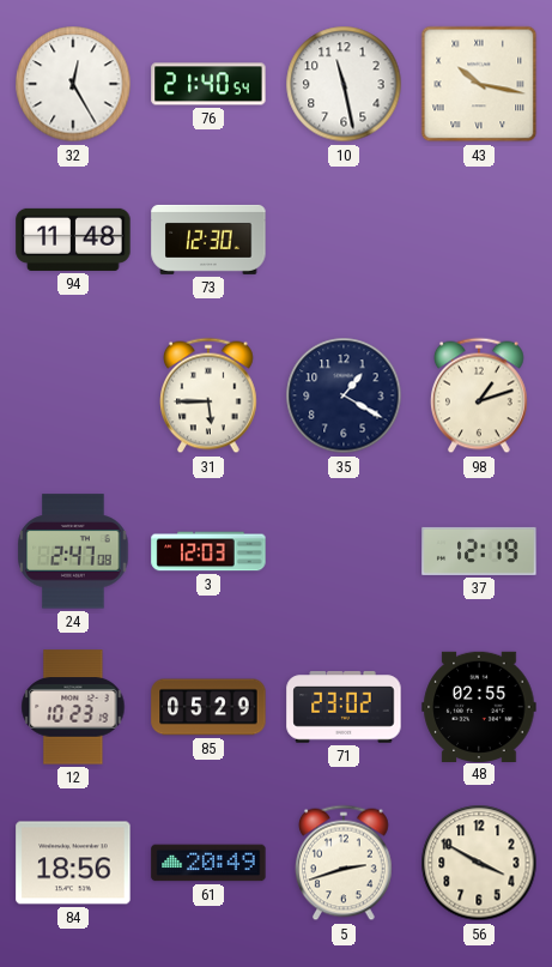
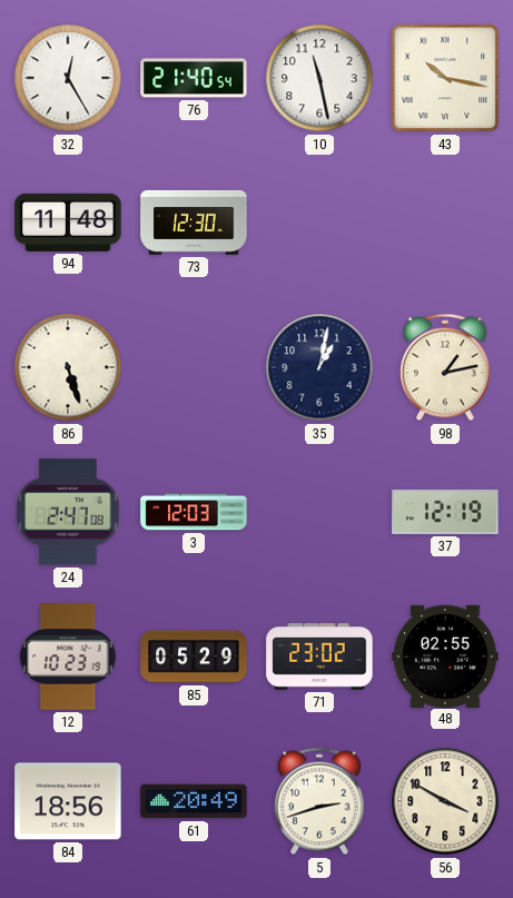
86: none -> 5:27 (68, 367)
31: 5:45 -> none (210, 395)
35: 1:20 -> 1:02 (319, 367)
98: 1:12 -> 1:13 (446, 367)
